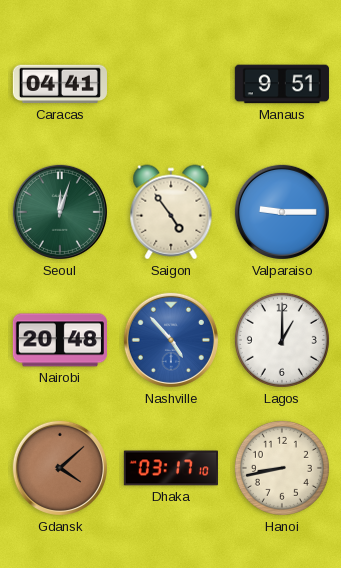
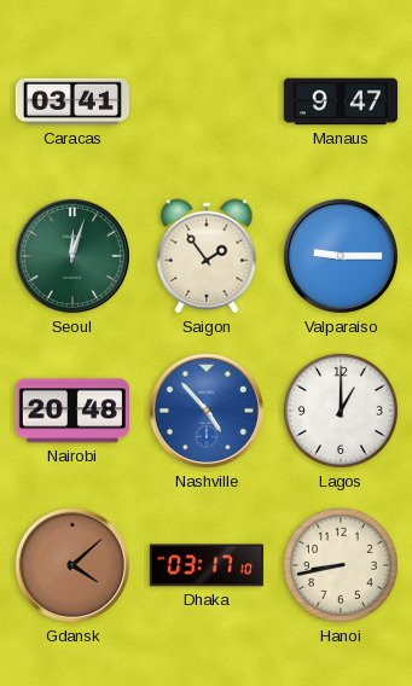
Caracas: 04:41 -> 03:41 (72, 101)
Manaus: 9:51 -> 9:47 (341, 101)
Saigon: 4:54 -> 1:54 (207, 256)
